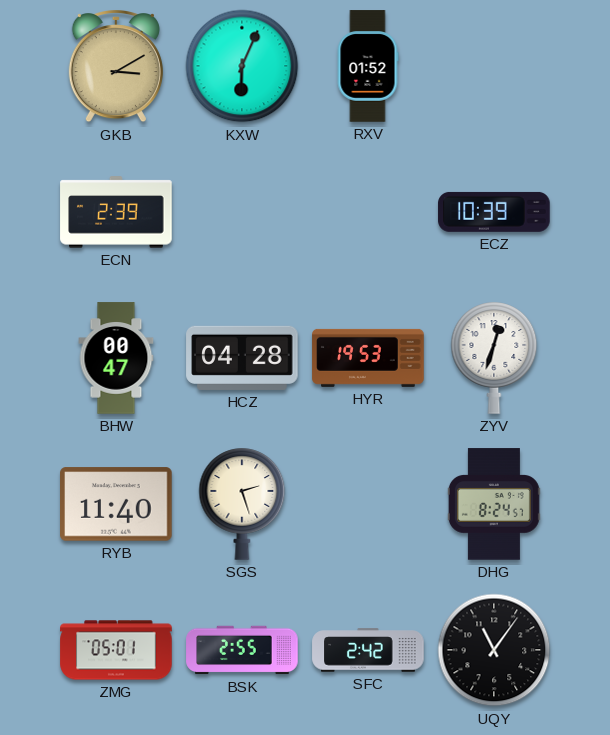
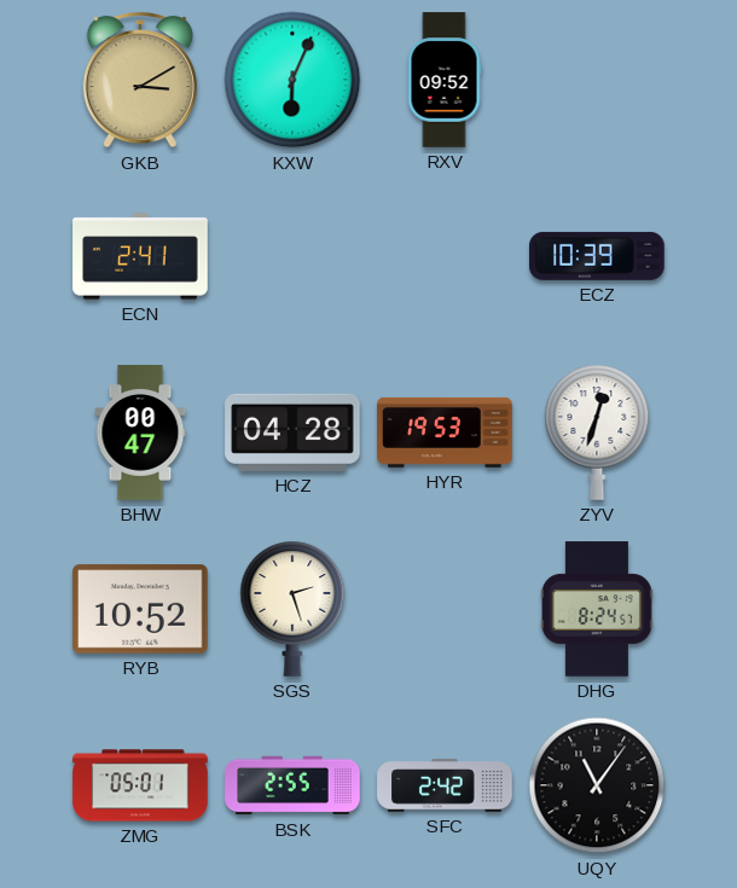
RXV: 01:52 -> 09:52 (445, 80)
ECN: 2:39 -> 2:41 (140, 256)
RYB: 11:40 -> 10:52 (140, 609)
